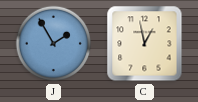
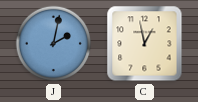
J: 1:55 -> 2:02 (54, 44)
